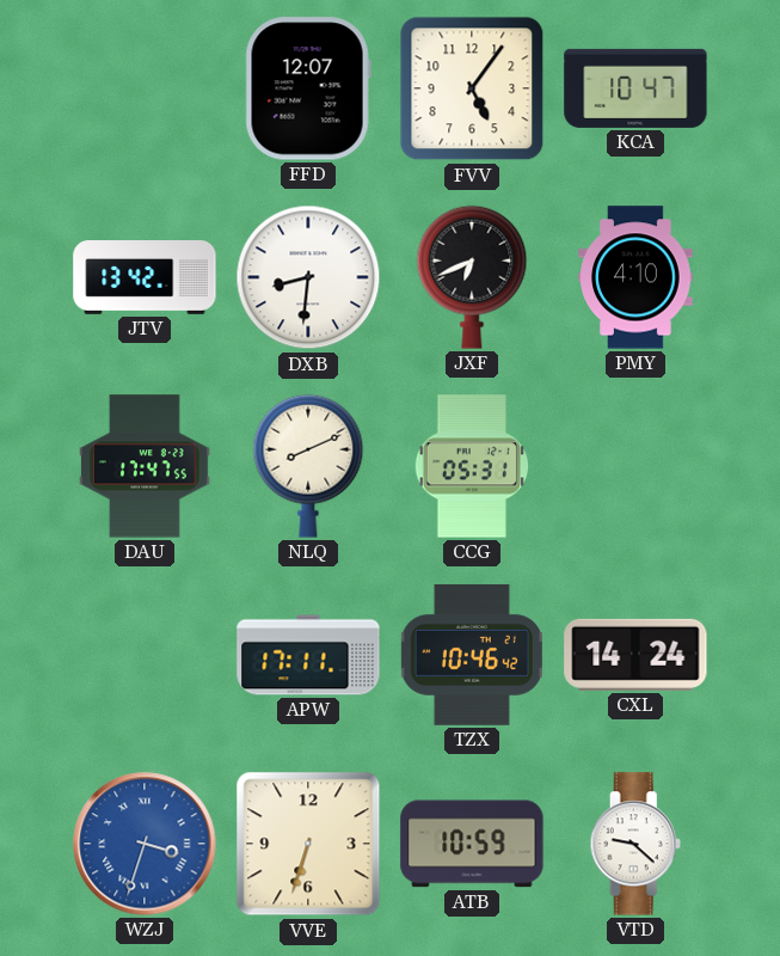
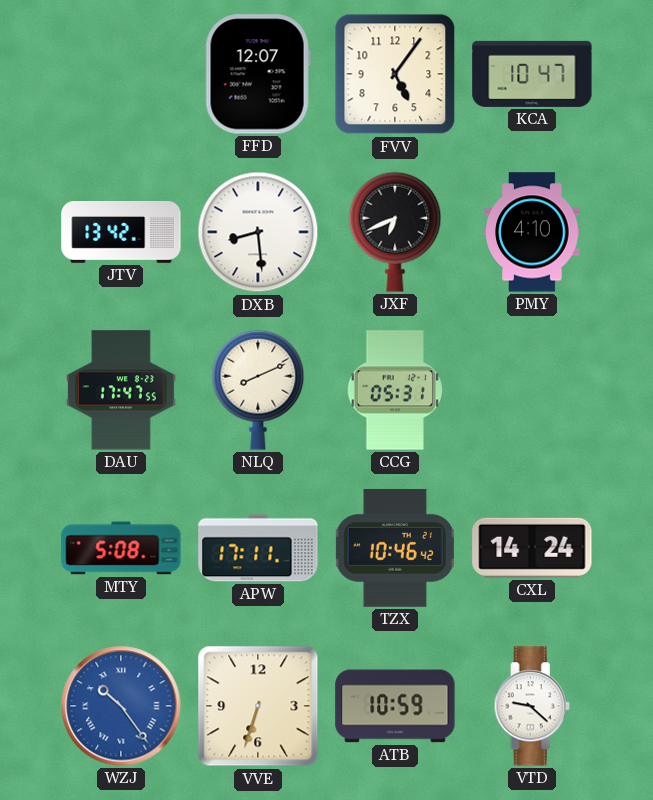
DXB: 8:31 -> 8:29 (258, 232)
MTY: none -> 5:08 (121, 548)
WZJ: 3:33 -> 10:24 (121, 706)
